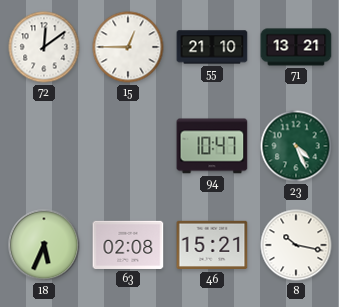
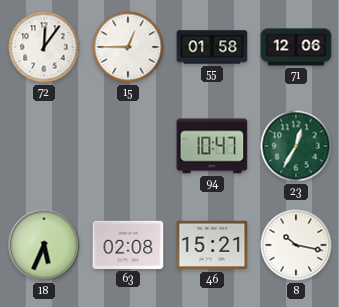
72: 12:09 -> 12:06 (44, 47)
55: 21:10 -> 01:58 (212, 47)
71: 13:21 -> 12:06 (296, 47)
23: 4:26 -> 12:35 (296, 146)
